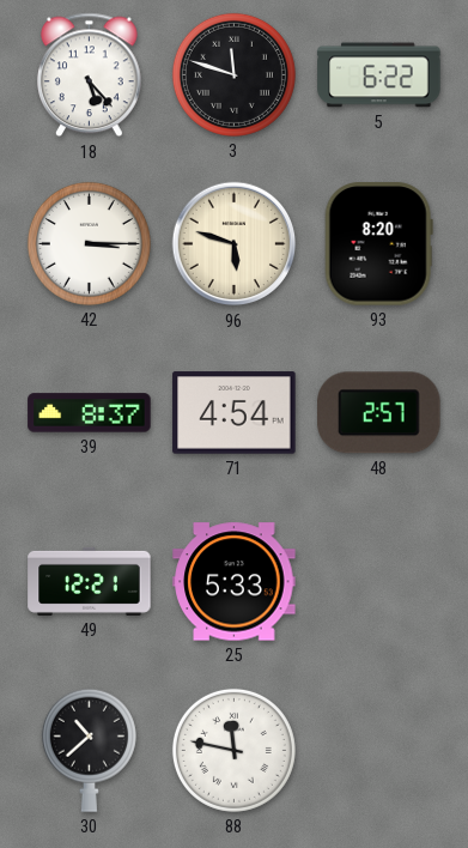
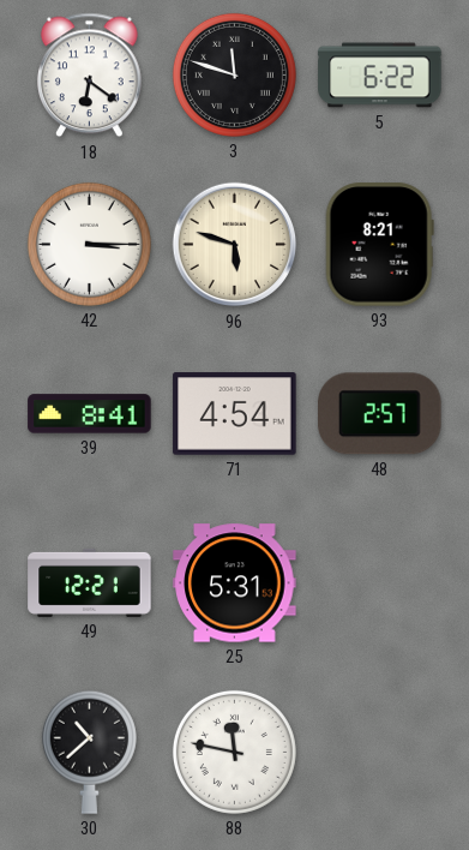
18: 5:23 -> 6:21 (90, 76)
93: 8:20 -> 8:21 (379, 245)
39: 8:37 -> 8:41 (90, 414)
25: 5:33 -> 5:31 (235, 583)
